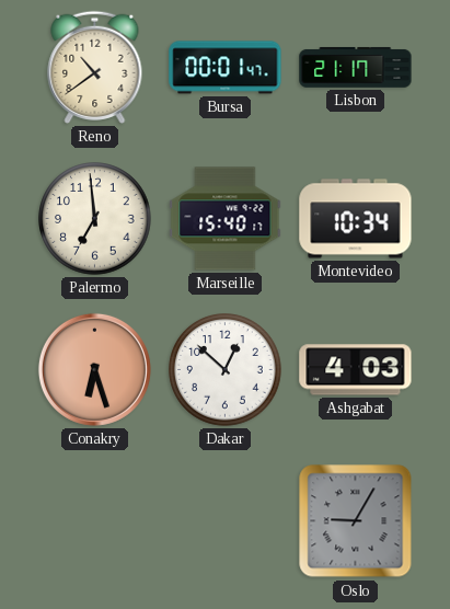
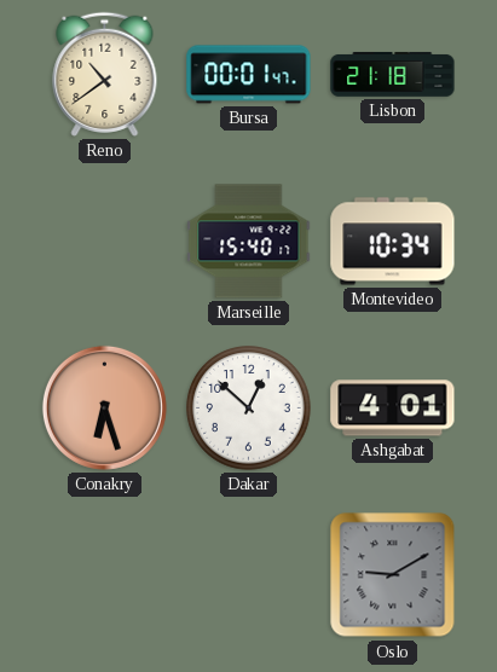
Lisbon: 21:17 -> 21:18 (393, 75)
Palermo: 6:59 -> none (95, 219)
Ashgabat: 4:03 -> 4:01 (393, 409)
Oslo: 9:05 -> 9:10 (393, 575)
